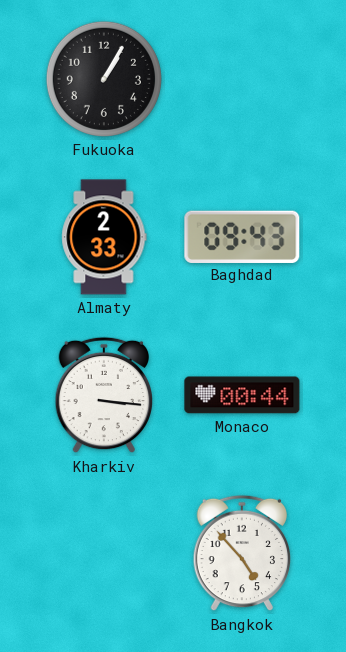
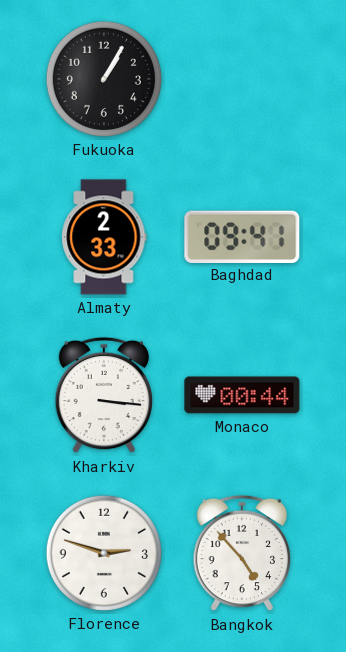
Baghdad: 09:43 -> 09:41 (242, 236)
Florence: none -> 2:48 (104, 553)
